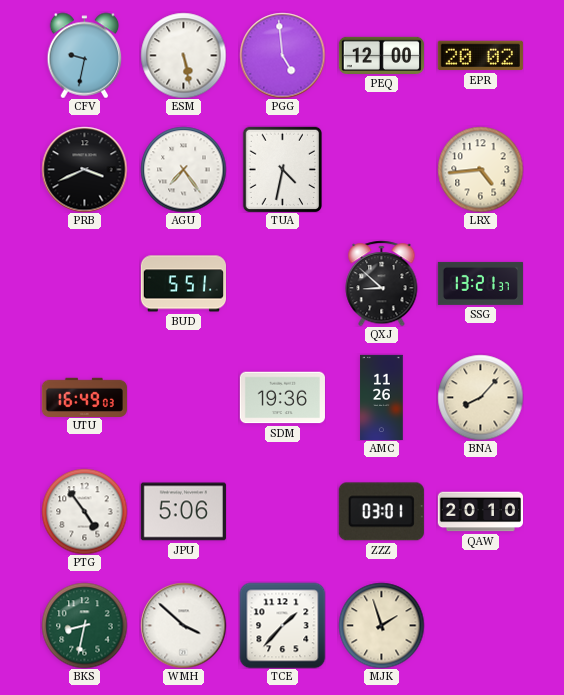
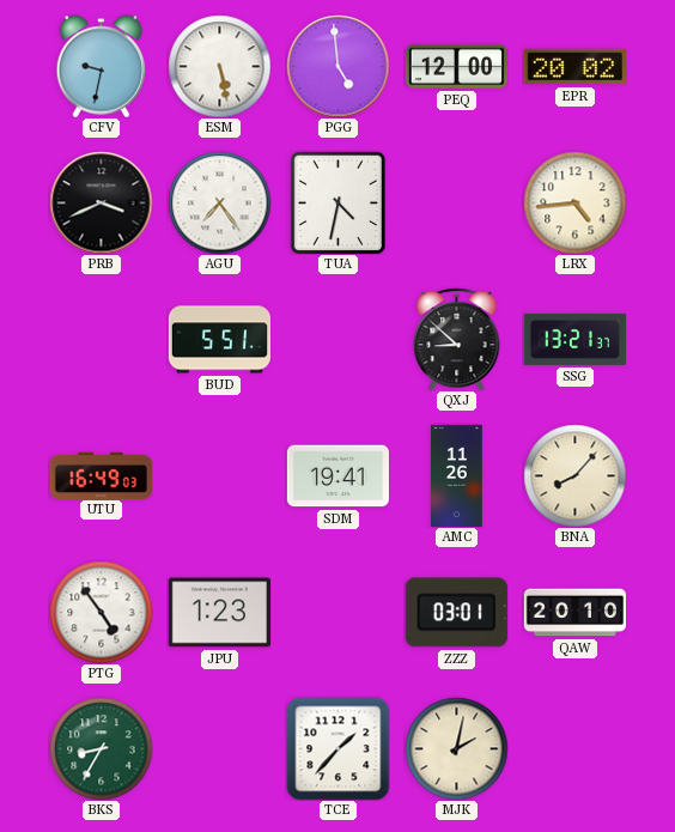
SDM: 19:36 -> 19:41 (337, 476)
JPU: 5:06 -> 1:23 (219, 613)
BKS: 8:32 -> 8:35 (101, 748)
WMH: 3:52 -> none (183, 625)
MJK: 1:57 -> 2:02 (456, 748)
